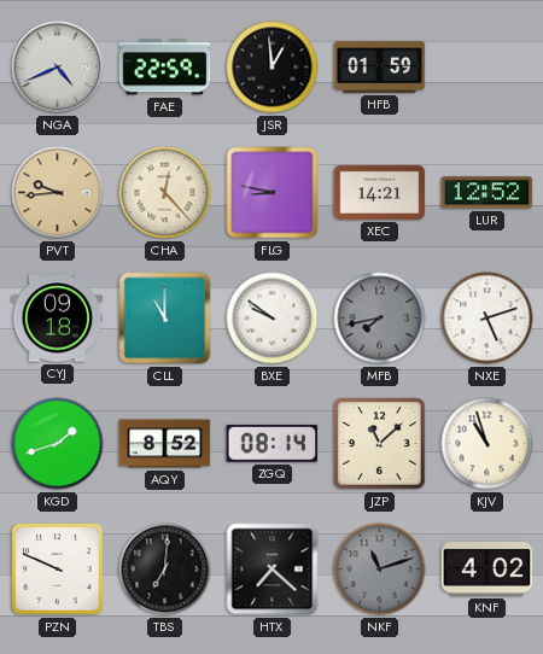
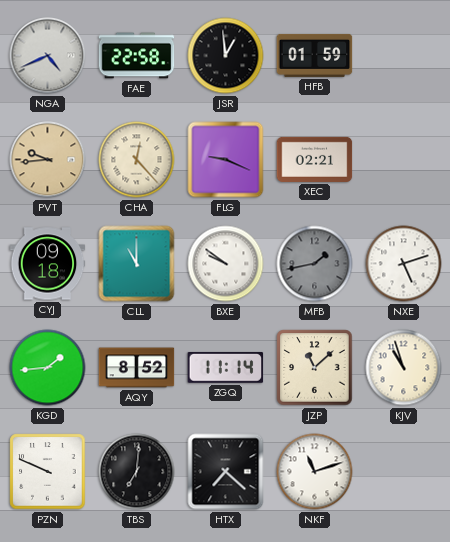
FAE: 22:59 -> 22:58 (137, 56)
FLG: 8:47 -> 9:19 (226, 160)
XEC: 14:21 -> 02:21 (315, 159)
LUR: 12:52 -> none (487, 193)
MFB: 7:43 -> 1:43 (315, 264)
KGD: 1:42 -> 1:44 (48, 368)
ZGQ: 08:14 -> 11:14 (226, 367)
NKF dial: grey -> white (315, 472)
KNF: 4:02 -> none (487, 570)
